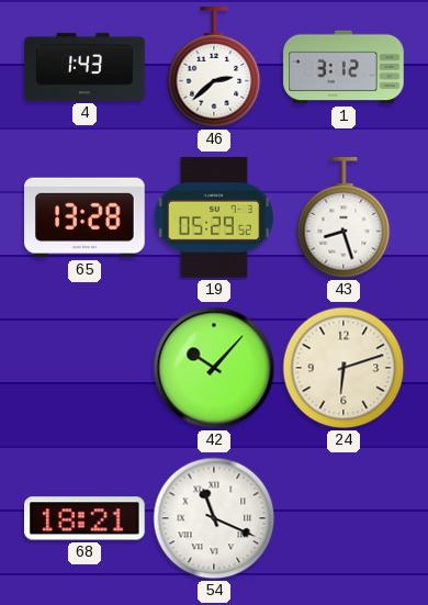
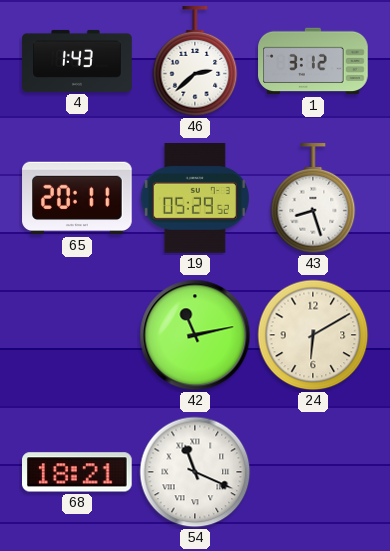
65: 13:28 -> 20:11 (77, 198)
42: 10:07 -> 11:13 (195, 335)
24: 6:12 -> 6:10 (313, 335)
